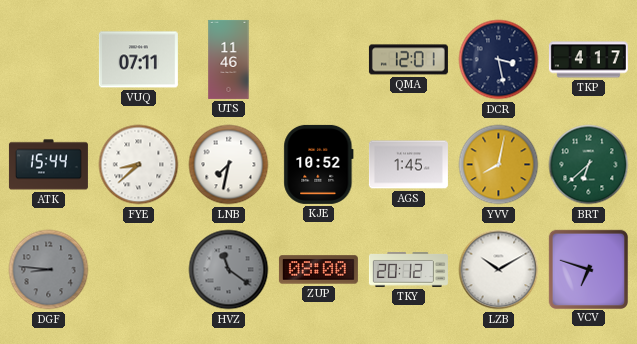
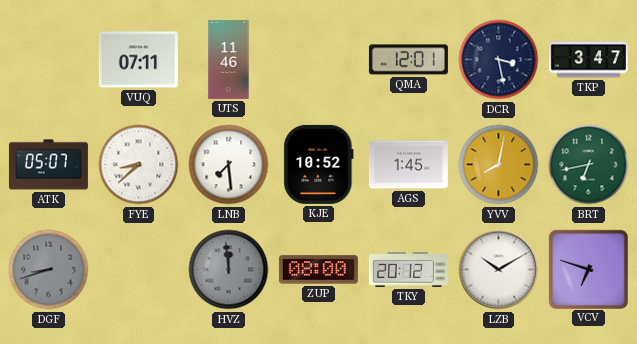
TKP: 4:17 -> 3:47 (588, 60)
ATK: 15:44 -> 05:07 (48, 165)
LNB: 7:32 -> 7:29 (229, 165)
BRT: 6:38 -> 6:43 (589, 165)
DGF: 8:46 -> 8:42 (49, 270)
HVZ: 11:21 -> 11:59 (229, 270)
